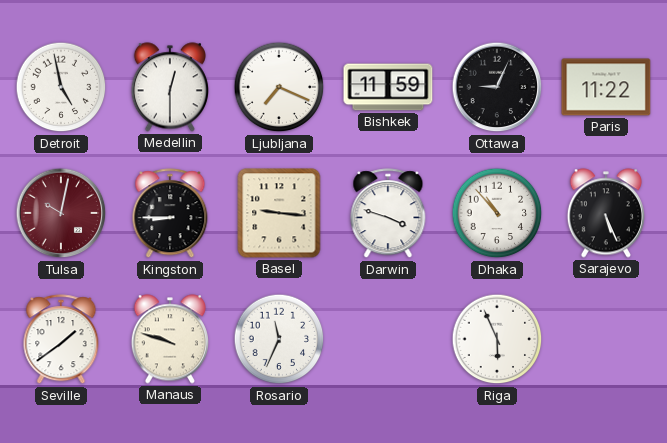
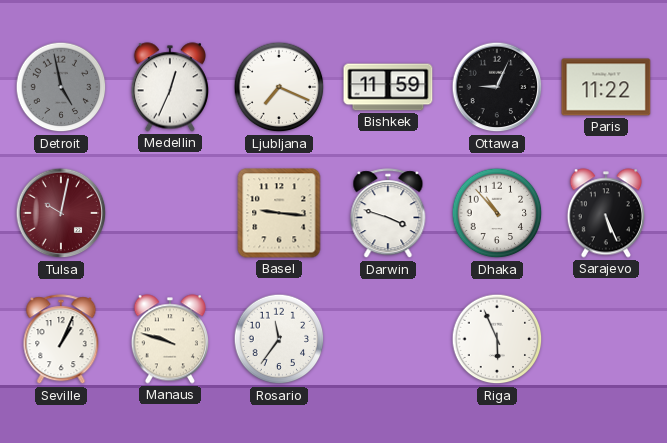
Detroit dial: white -> grey (61, 87)
Medellin: 12:30 -> 12:34 (170, 87)
Kingston: 8:45 -> none (170, 214)
Seville: 1:39 -> 1:04 (61, 340)
Rosario: 11:34 -> 11:36 (279, 339)
